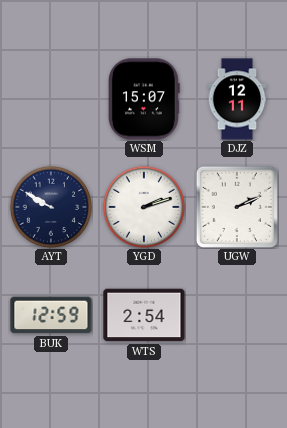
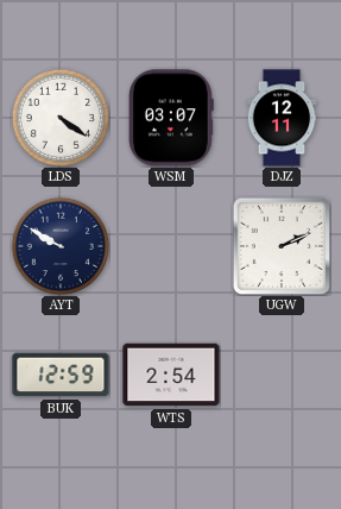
LDS: none -> 4:21 (59, 117)
WSM: 15:07 -> 03:07 (172, 118)
YGD: 2:12 -> none (143, 206)
